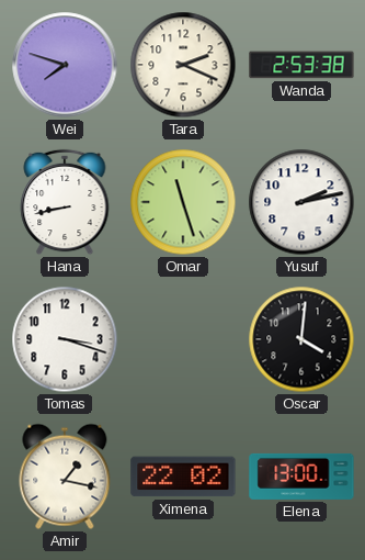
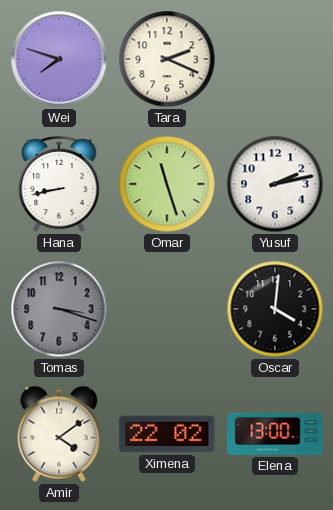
Wanda: 2:53 -> none (301, 65)
Tomas dial: white -> grey (59, 309)
Amir: 1:17 -> 4:09 (59, 434)
